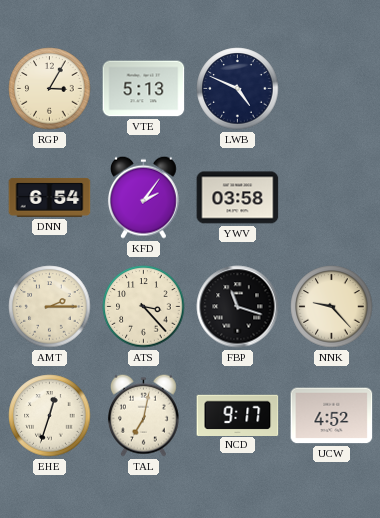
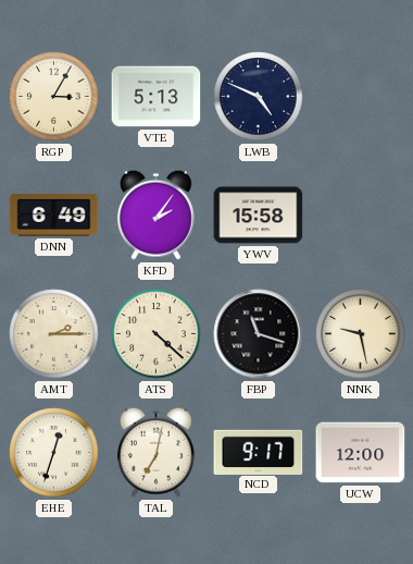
DNN: 6:54 -> 6:49 (54, 216)
YWV: 03:58 -> 15:58 (259, 216)
ATS: 3:23 -> 4:22 (157, 334)
NNK: 9:23 -> 9:28 (361, 334)
UCW: 4:52 -> 12:00 (361, 453)
